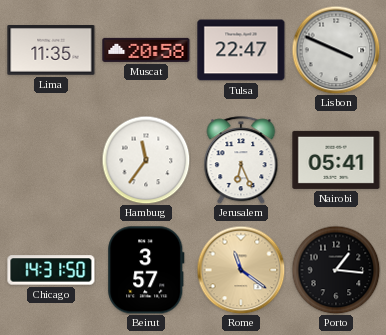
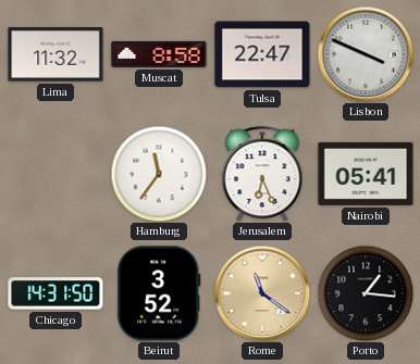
Lima: 11:35 -> 11:32 (55, 55)
Muscat: 20:58 -> 8:58 (159, 54)
Beirut: 3:57 -> 3:52 (159, 293)
